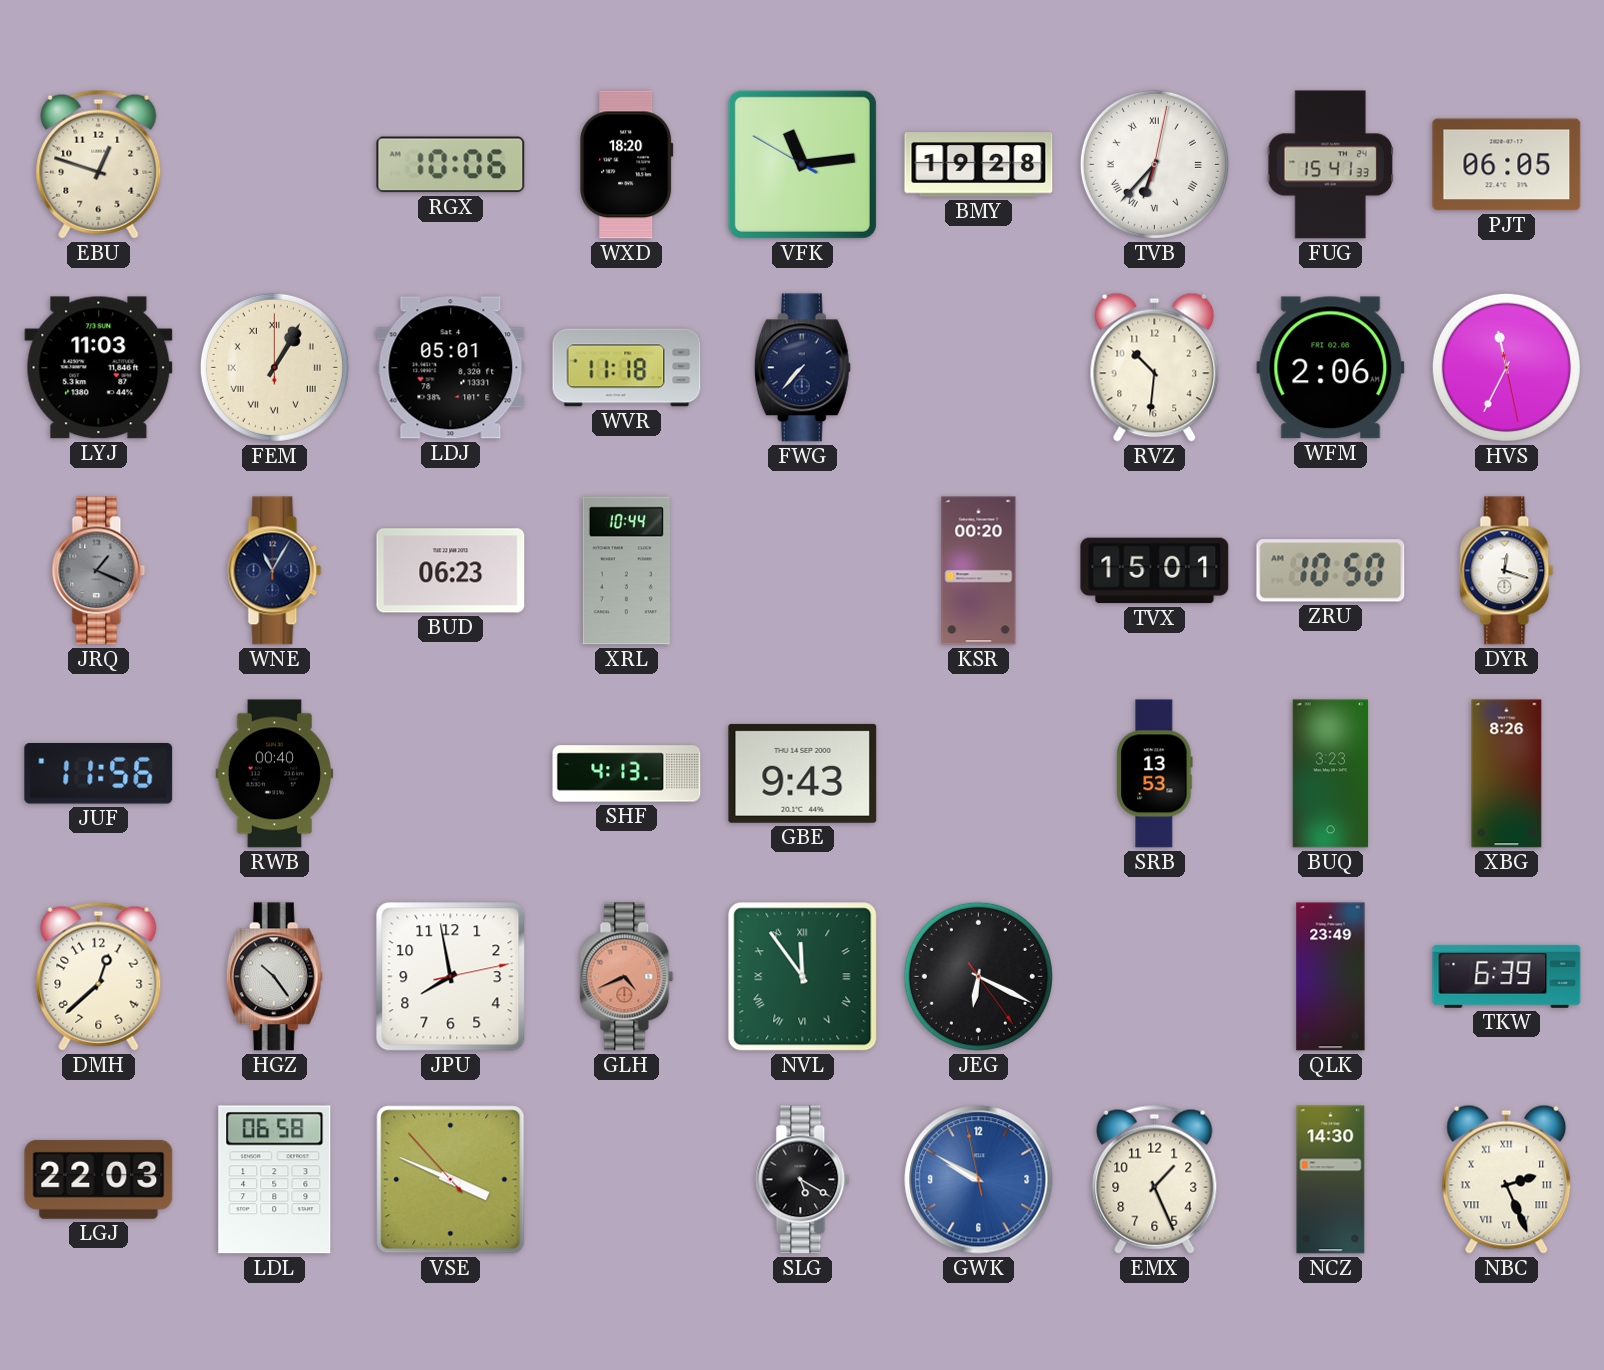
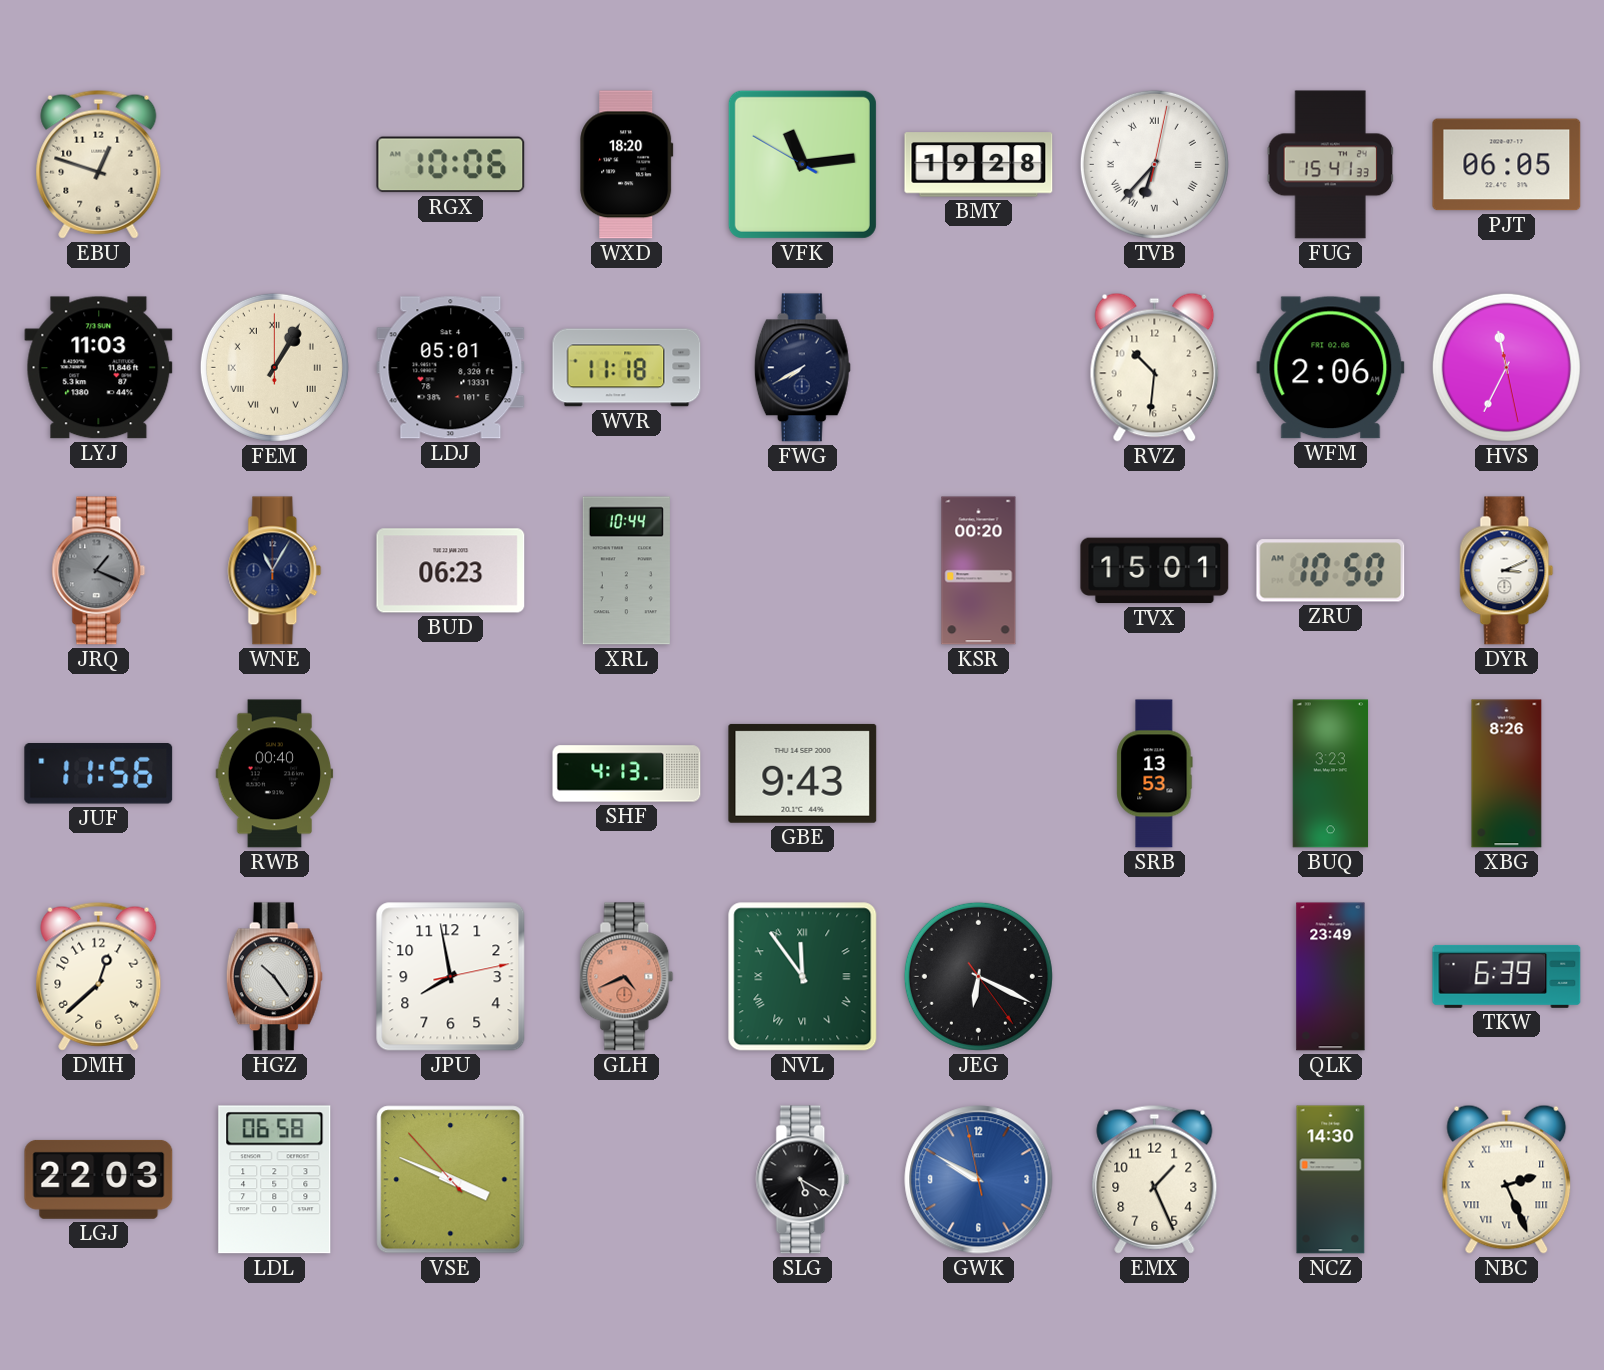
FWG: 7:37 -> 7:40 (802, 368)
DYR: 12:18 -> 3:11 (1507, 571)
